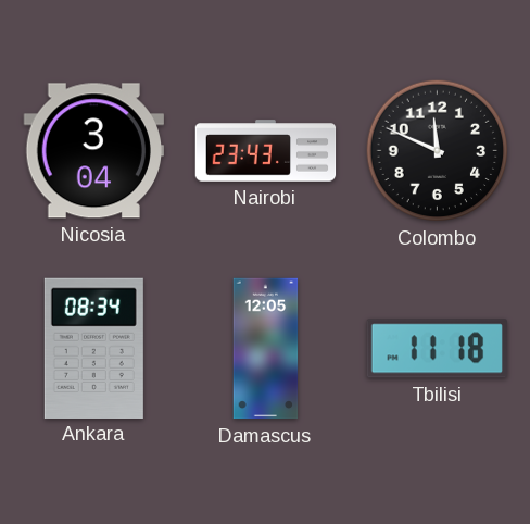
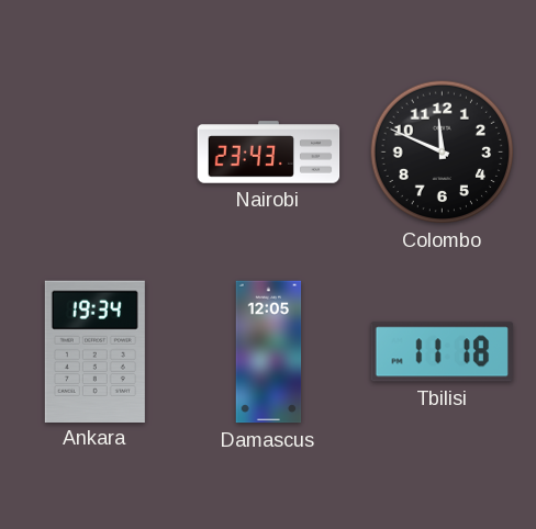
Nicosia: 3:04 -> none (93, 151)
Ankara: 08:34 -> 19:34 (94, 351)
